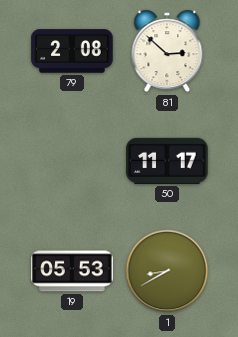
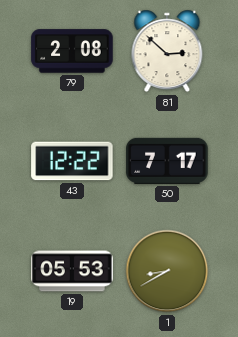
43: none -> 12:22 (72, 161)
50: 11:17 -> 7:17 (167, 161)
